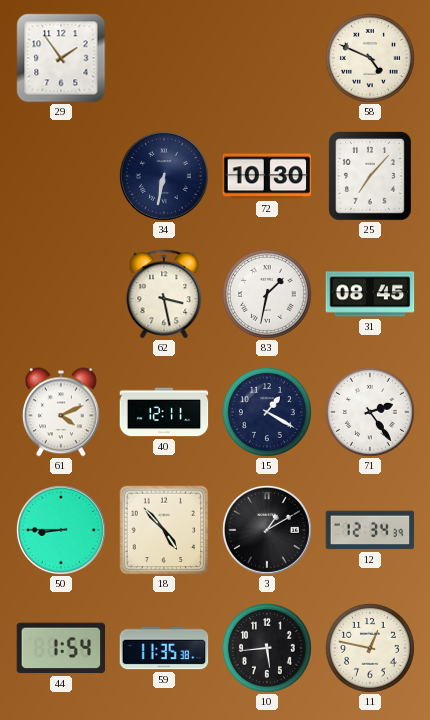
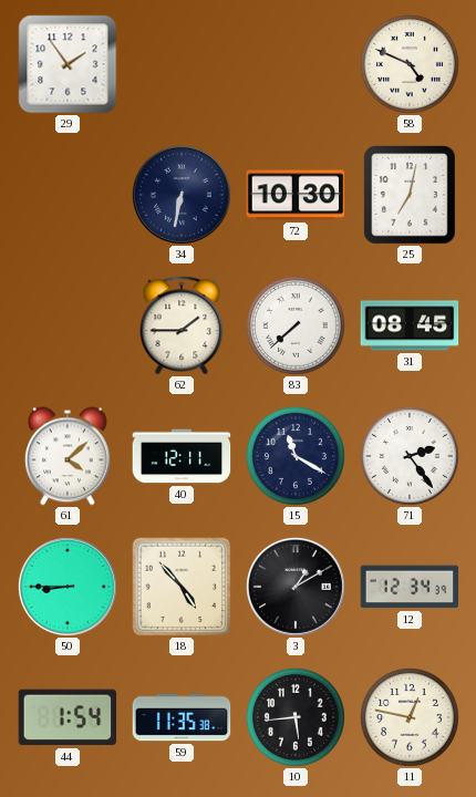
25: 7:07 -> 7:02 (411, 196)
62: 3:28 -> 1:45 (182, 325)
83: 1:32 -> 7:38 (296, 325)
61: 4:11 -> 4:08 (69, 456)
15: 1:20 -> 11:20 (296, 456)
